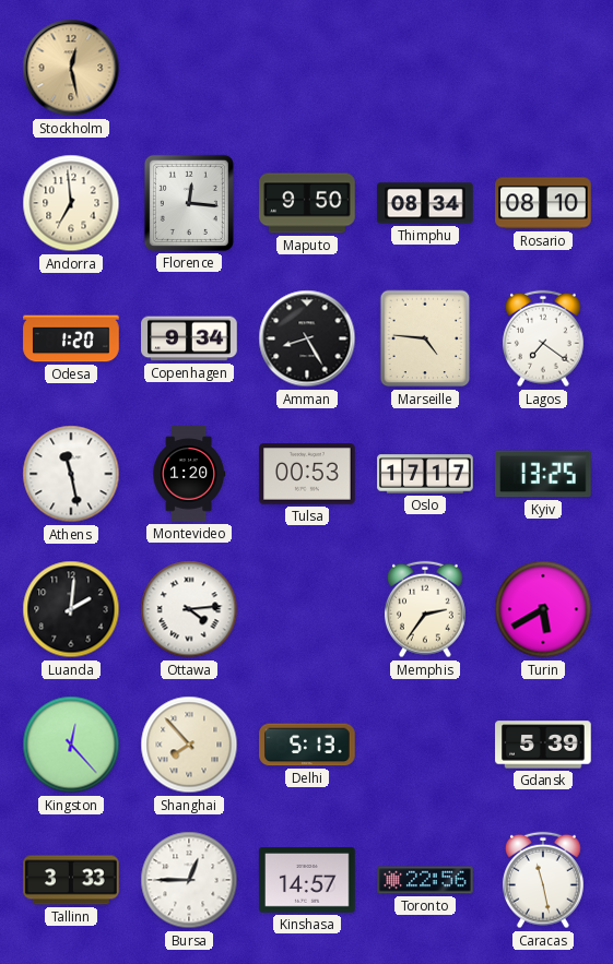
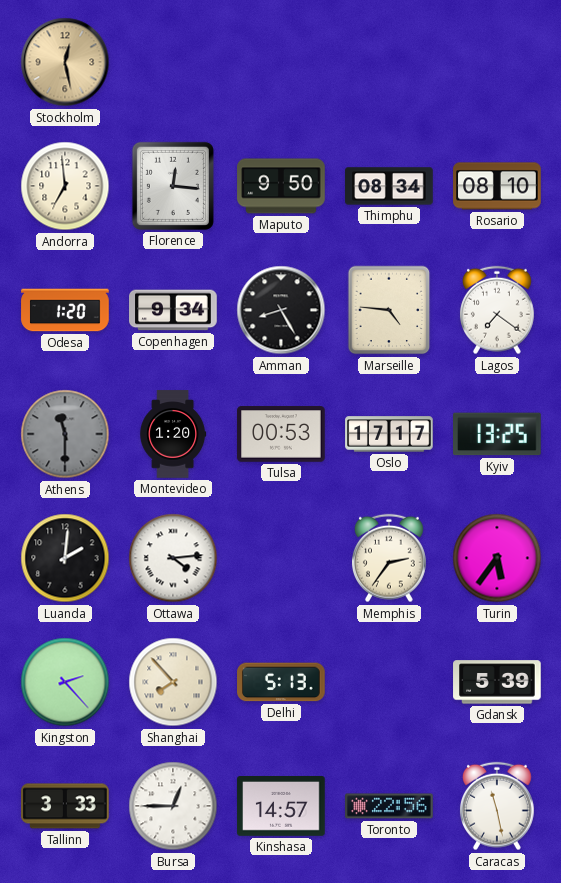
Athens: 11:28 -> 11:30 (65, 434)
Athens dial: white -> grey (65, 434)
Turin: 5:40 -> 5:36 (497, 558)
Kingston: 12:23 -> 2:23 (65, 682)
